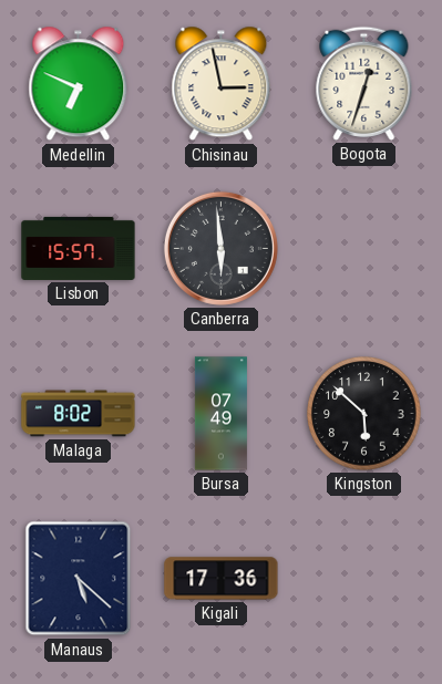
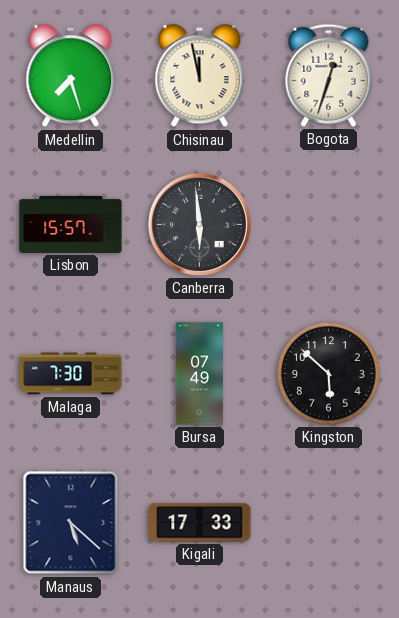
Medellin: 6:49 -> 7:27 (71, 76)
Chisinau: 2:58 -> 11:58 (200, 76)
Malaga: 8:02 -> 7:30 (71, 374)
Kigali: 17:36 -> 17:33 (200, 523)
